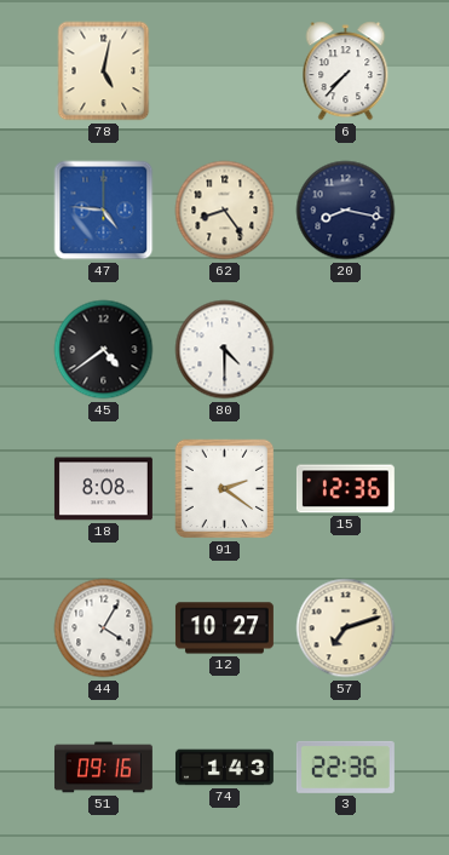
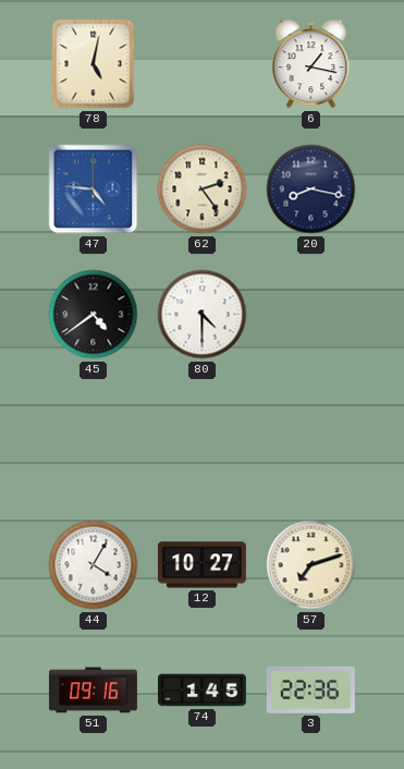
6: 7:37 -> 1:17 (311, 64)
62: 8:24 -> 2:24 (203, 190)
18: 8:08 -> none (103, 489)
91: 2:21 -> none (225, 489)
15: 12:36 -> none (345, 489)
74: 1:43 -> 1:45 (201, 691)
